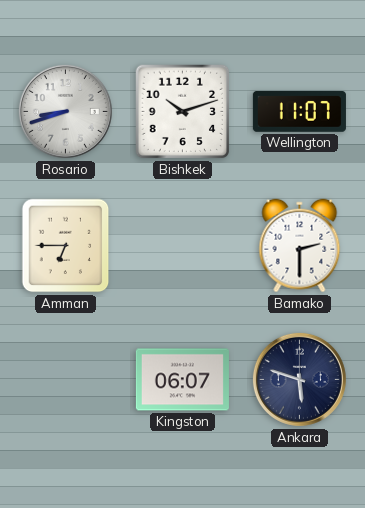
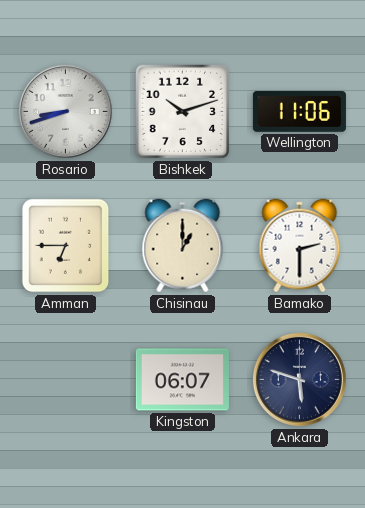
Wellington: 11:07 -> 11:06 (299, 112)
Chisinau: none -> 1:00 (183, 246)
